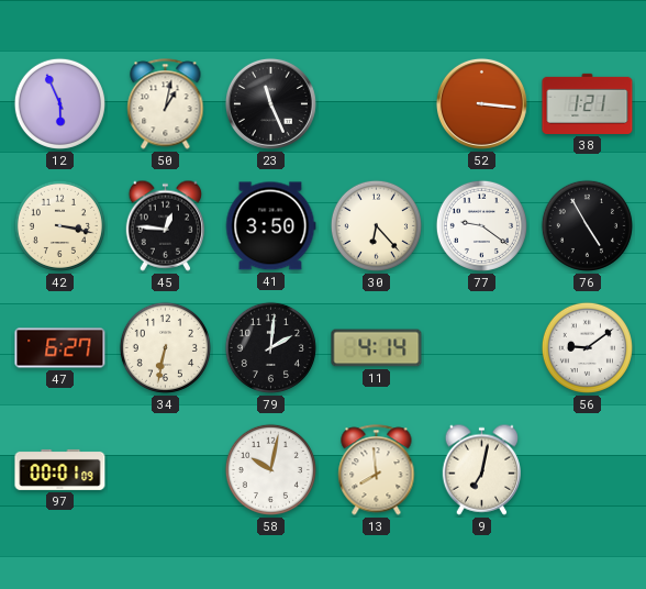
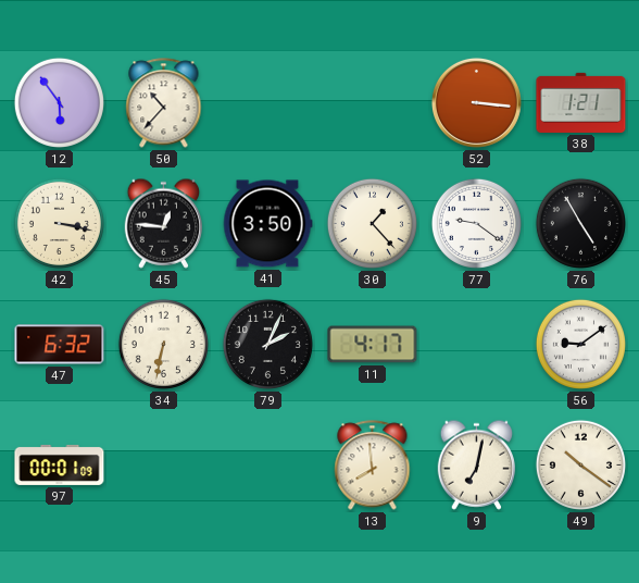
12: 5:56 -> 5:54 (59, 102)
50: 1:02 -> 10:37 (164, 103)
23: 11:26 -> none (270, 103)
30: 6:23 -> 1:23 (372, 223)
47: 6:27 -> 6:32 (60, 345)
79: 2:01 -> 2:04 (267, 344)
11: 4:14 -> 4:17 (373, 345)
58: 10:02 -> none (270, 469)
49: none -> 10:21 (580, 464)
